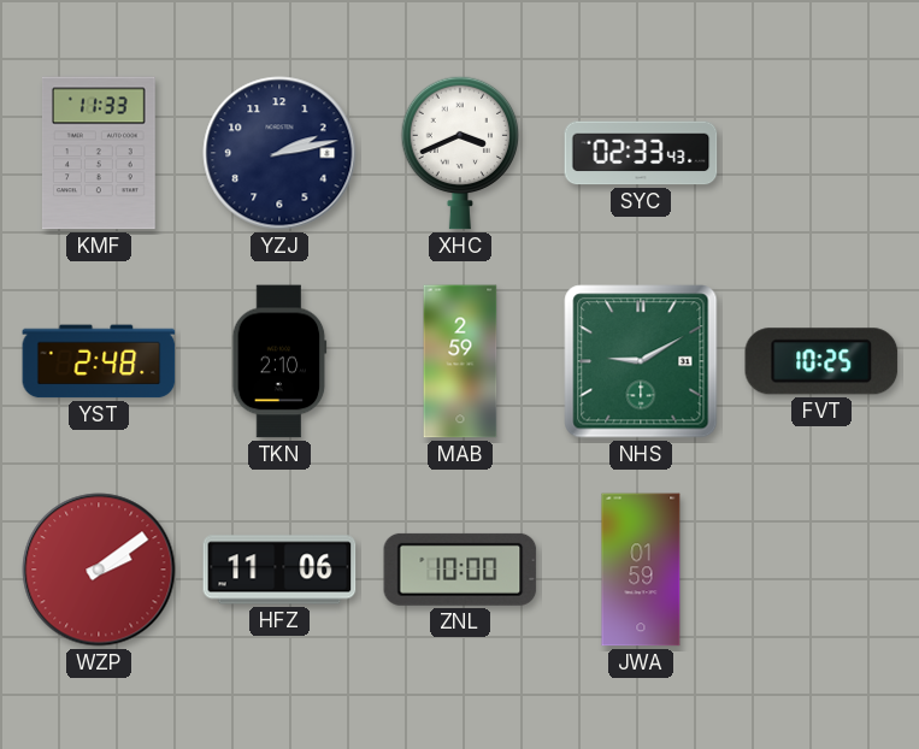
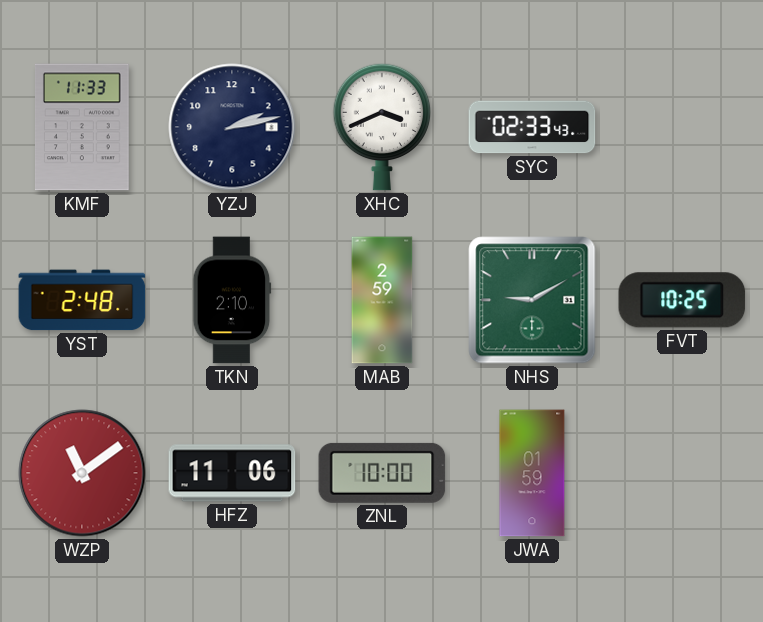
WZP: 2:09 -> 11:09 (82, 473)
